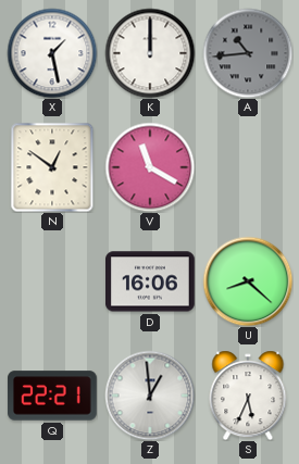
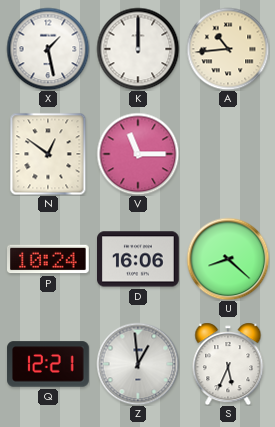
A dial: grey -> cream (228, 49)
V: 11:20 -> 11:15 (138, 154)
P: none -> 10:24 (49, 259)
Q: 22:21 -> 12:21 (48, 364)
